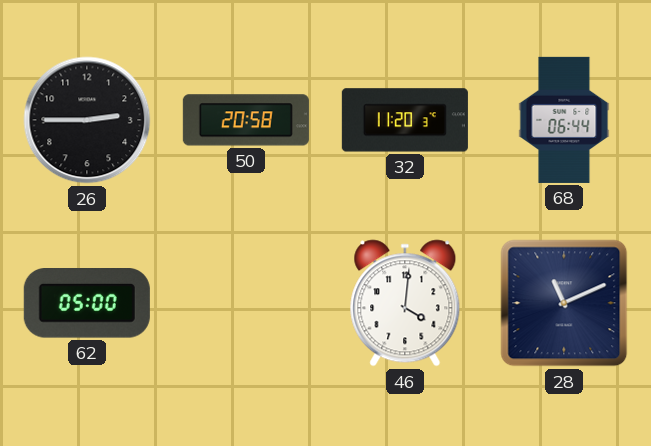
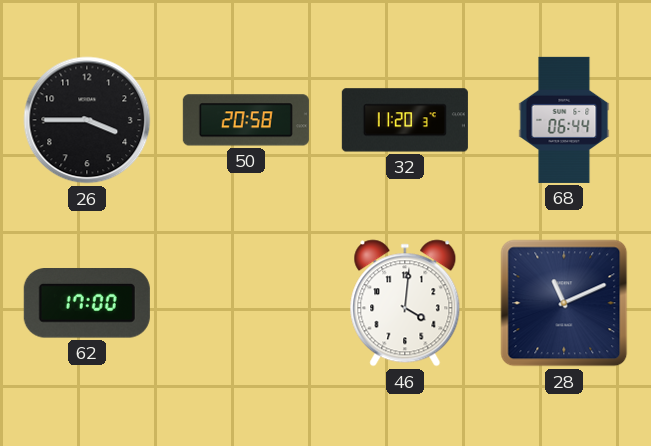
26: 2:45 -> 3:45 (87, 120)
62: 05:00 -> 17:00 (87, 303)
